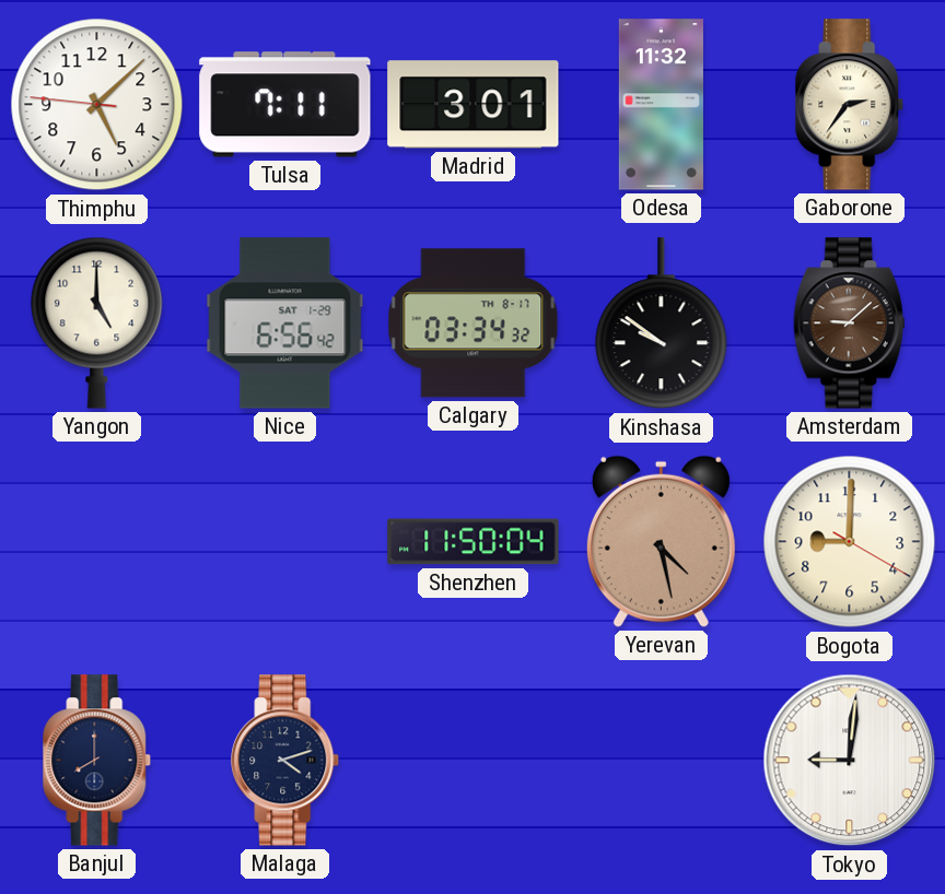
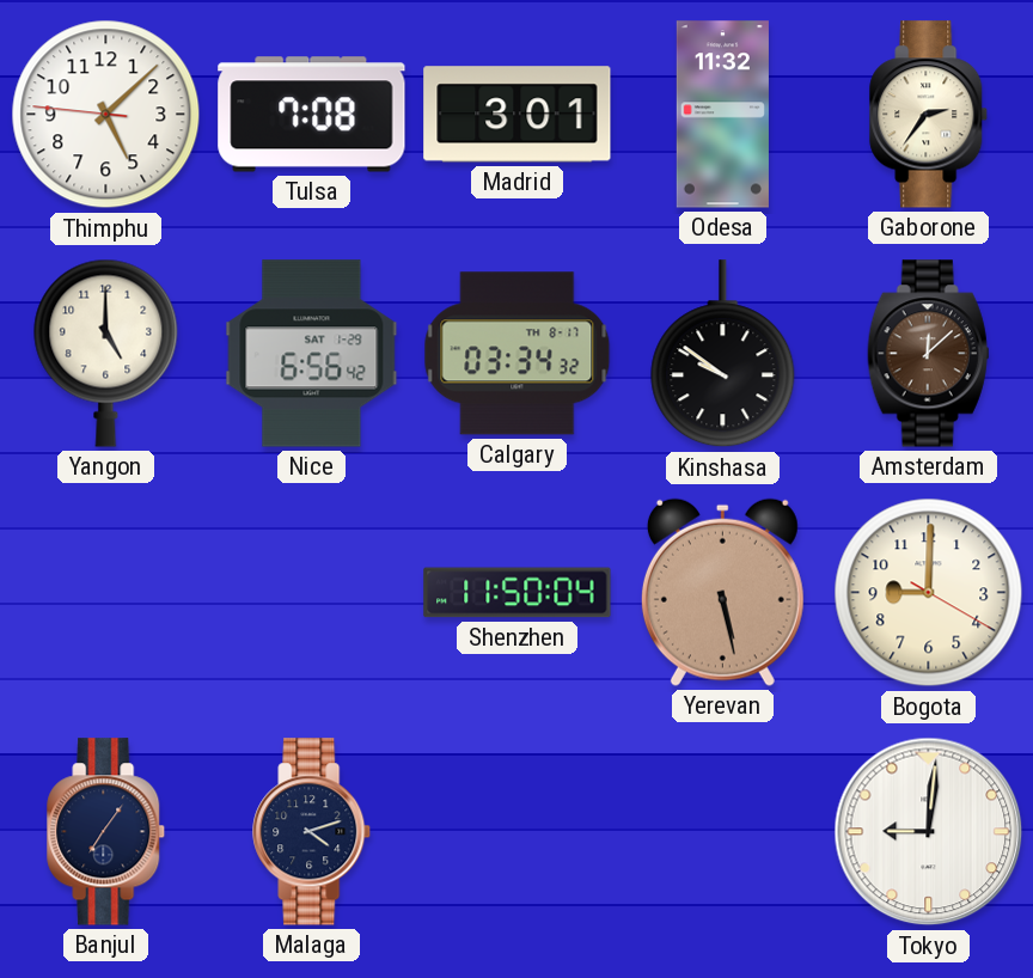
Tulsa: 7:11 -> 7:08 (312, 115)
Amsterdam: 9:08 -> 12:08 (929, 354)
Yerevan: 4:28 -> 5:28 (722, 592)
Banjul: 8:00 -> 7:06 (106, 832)
